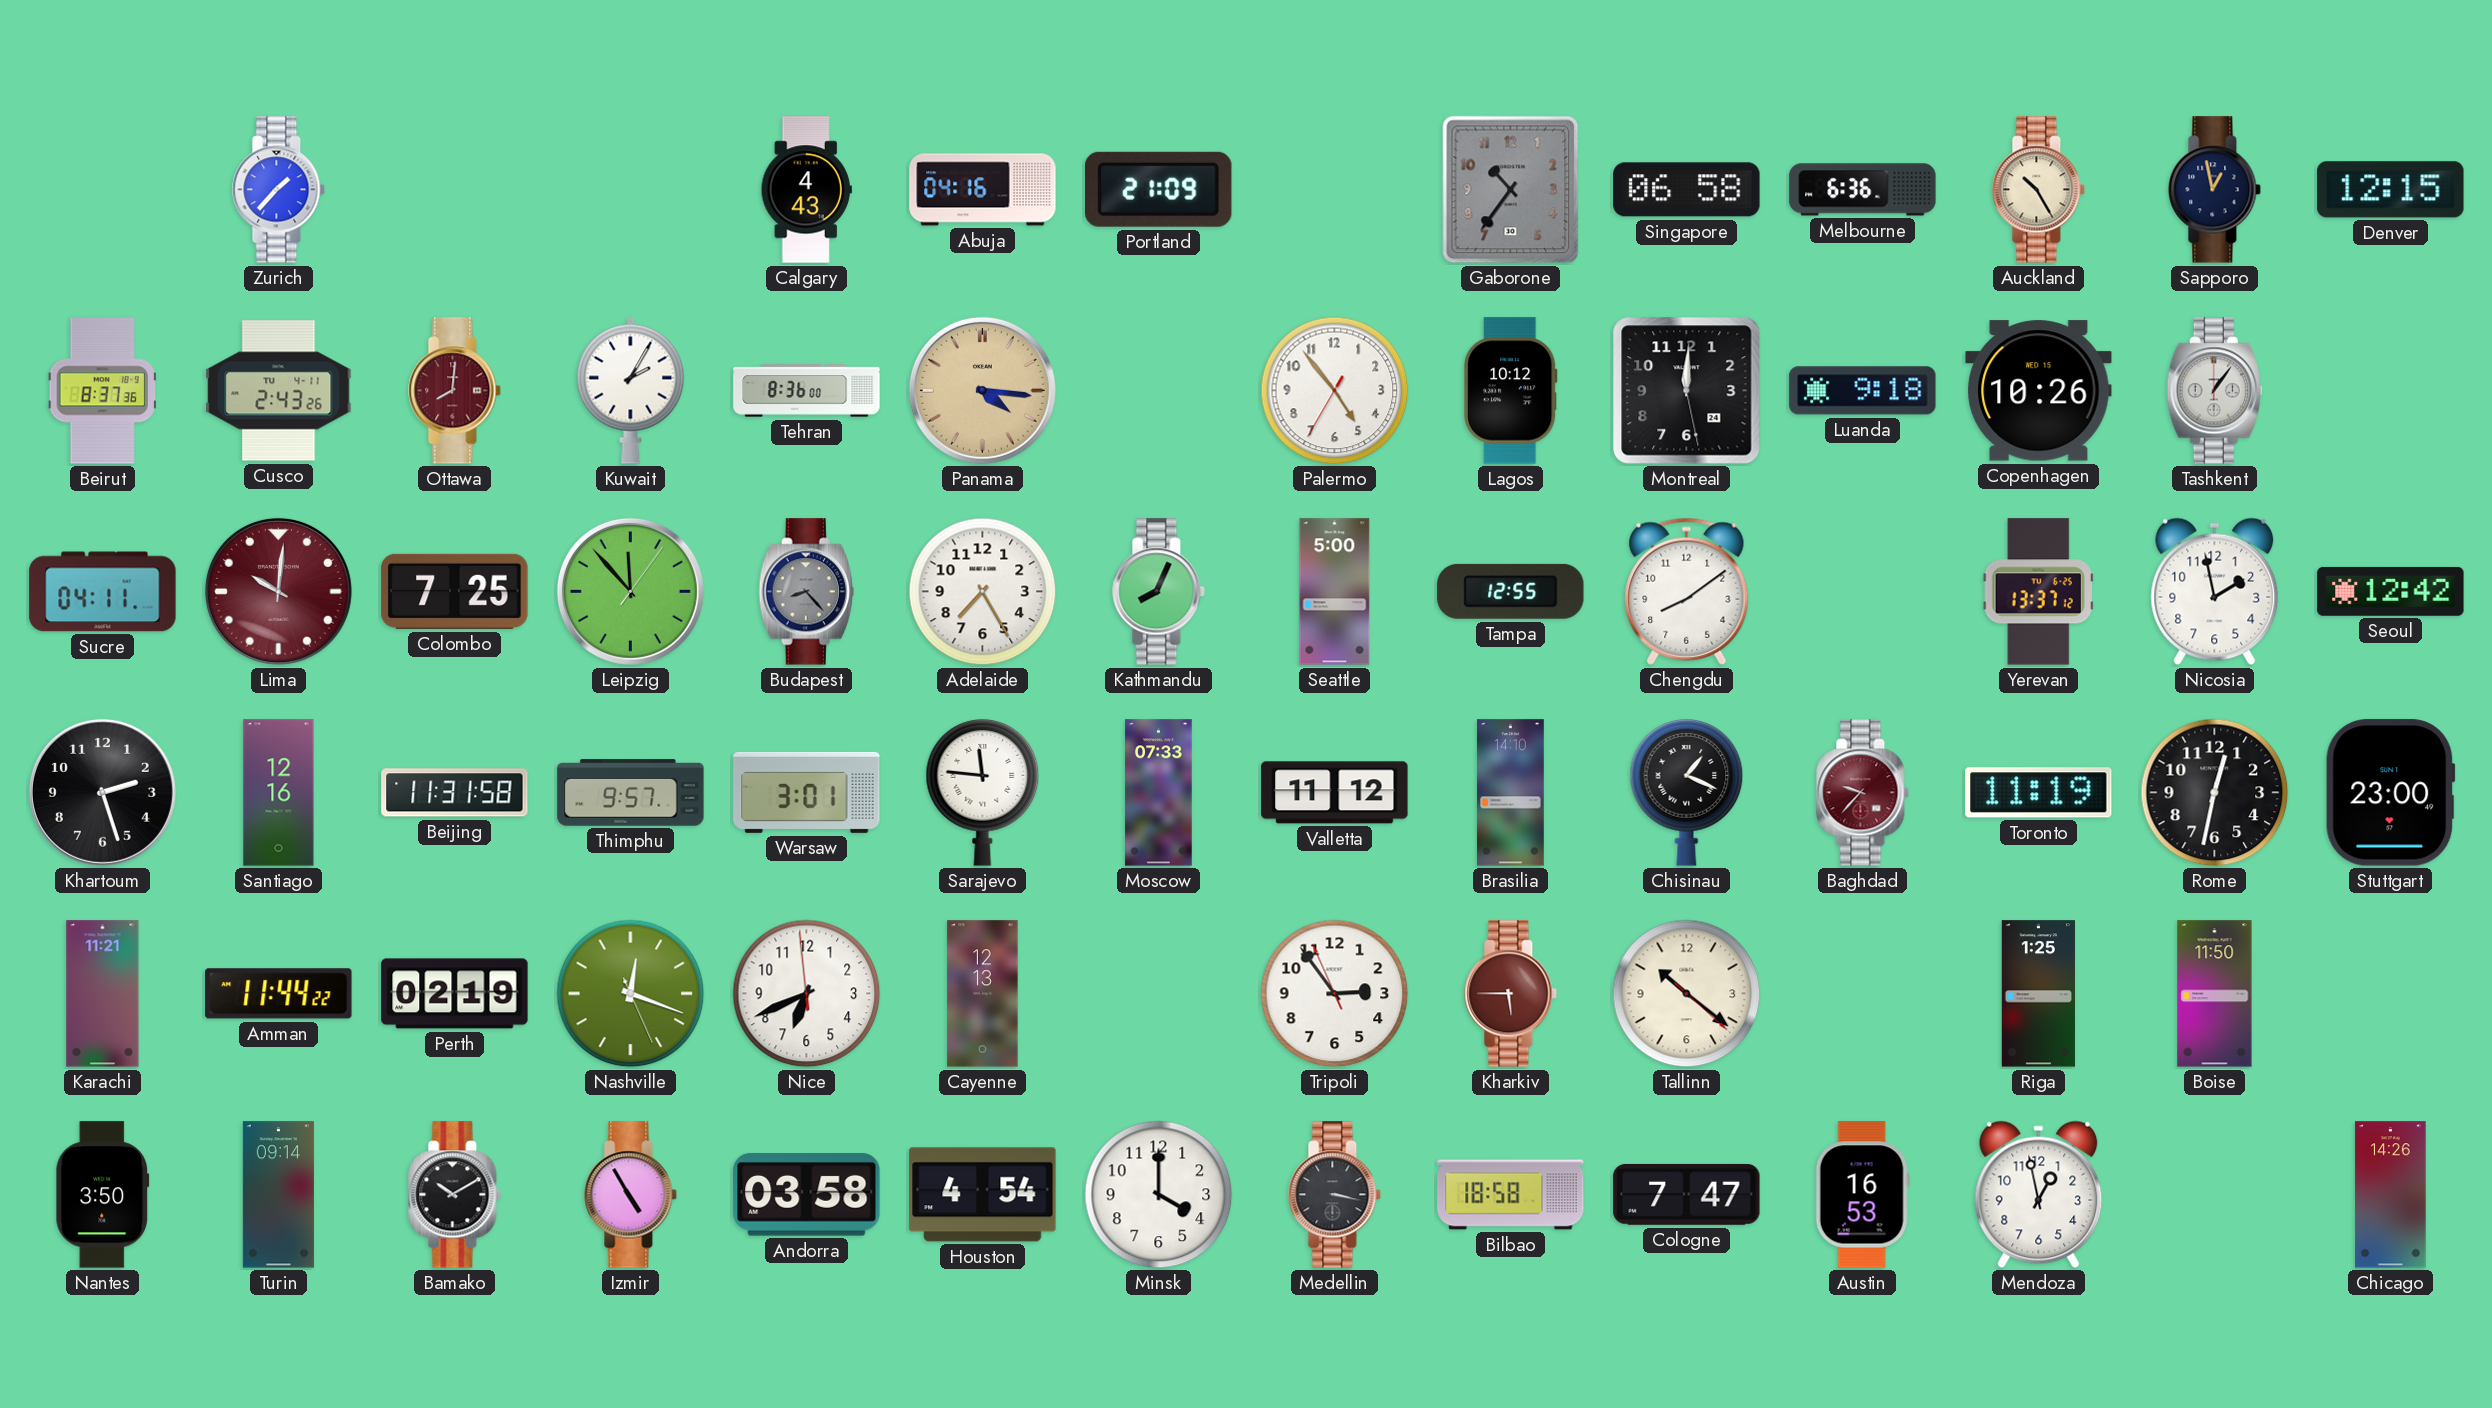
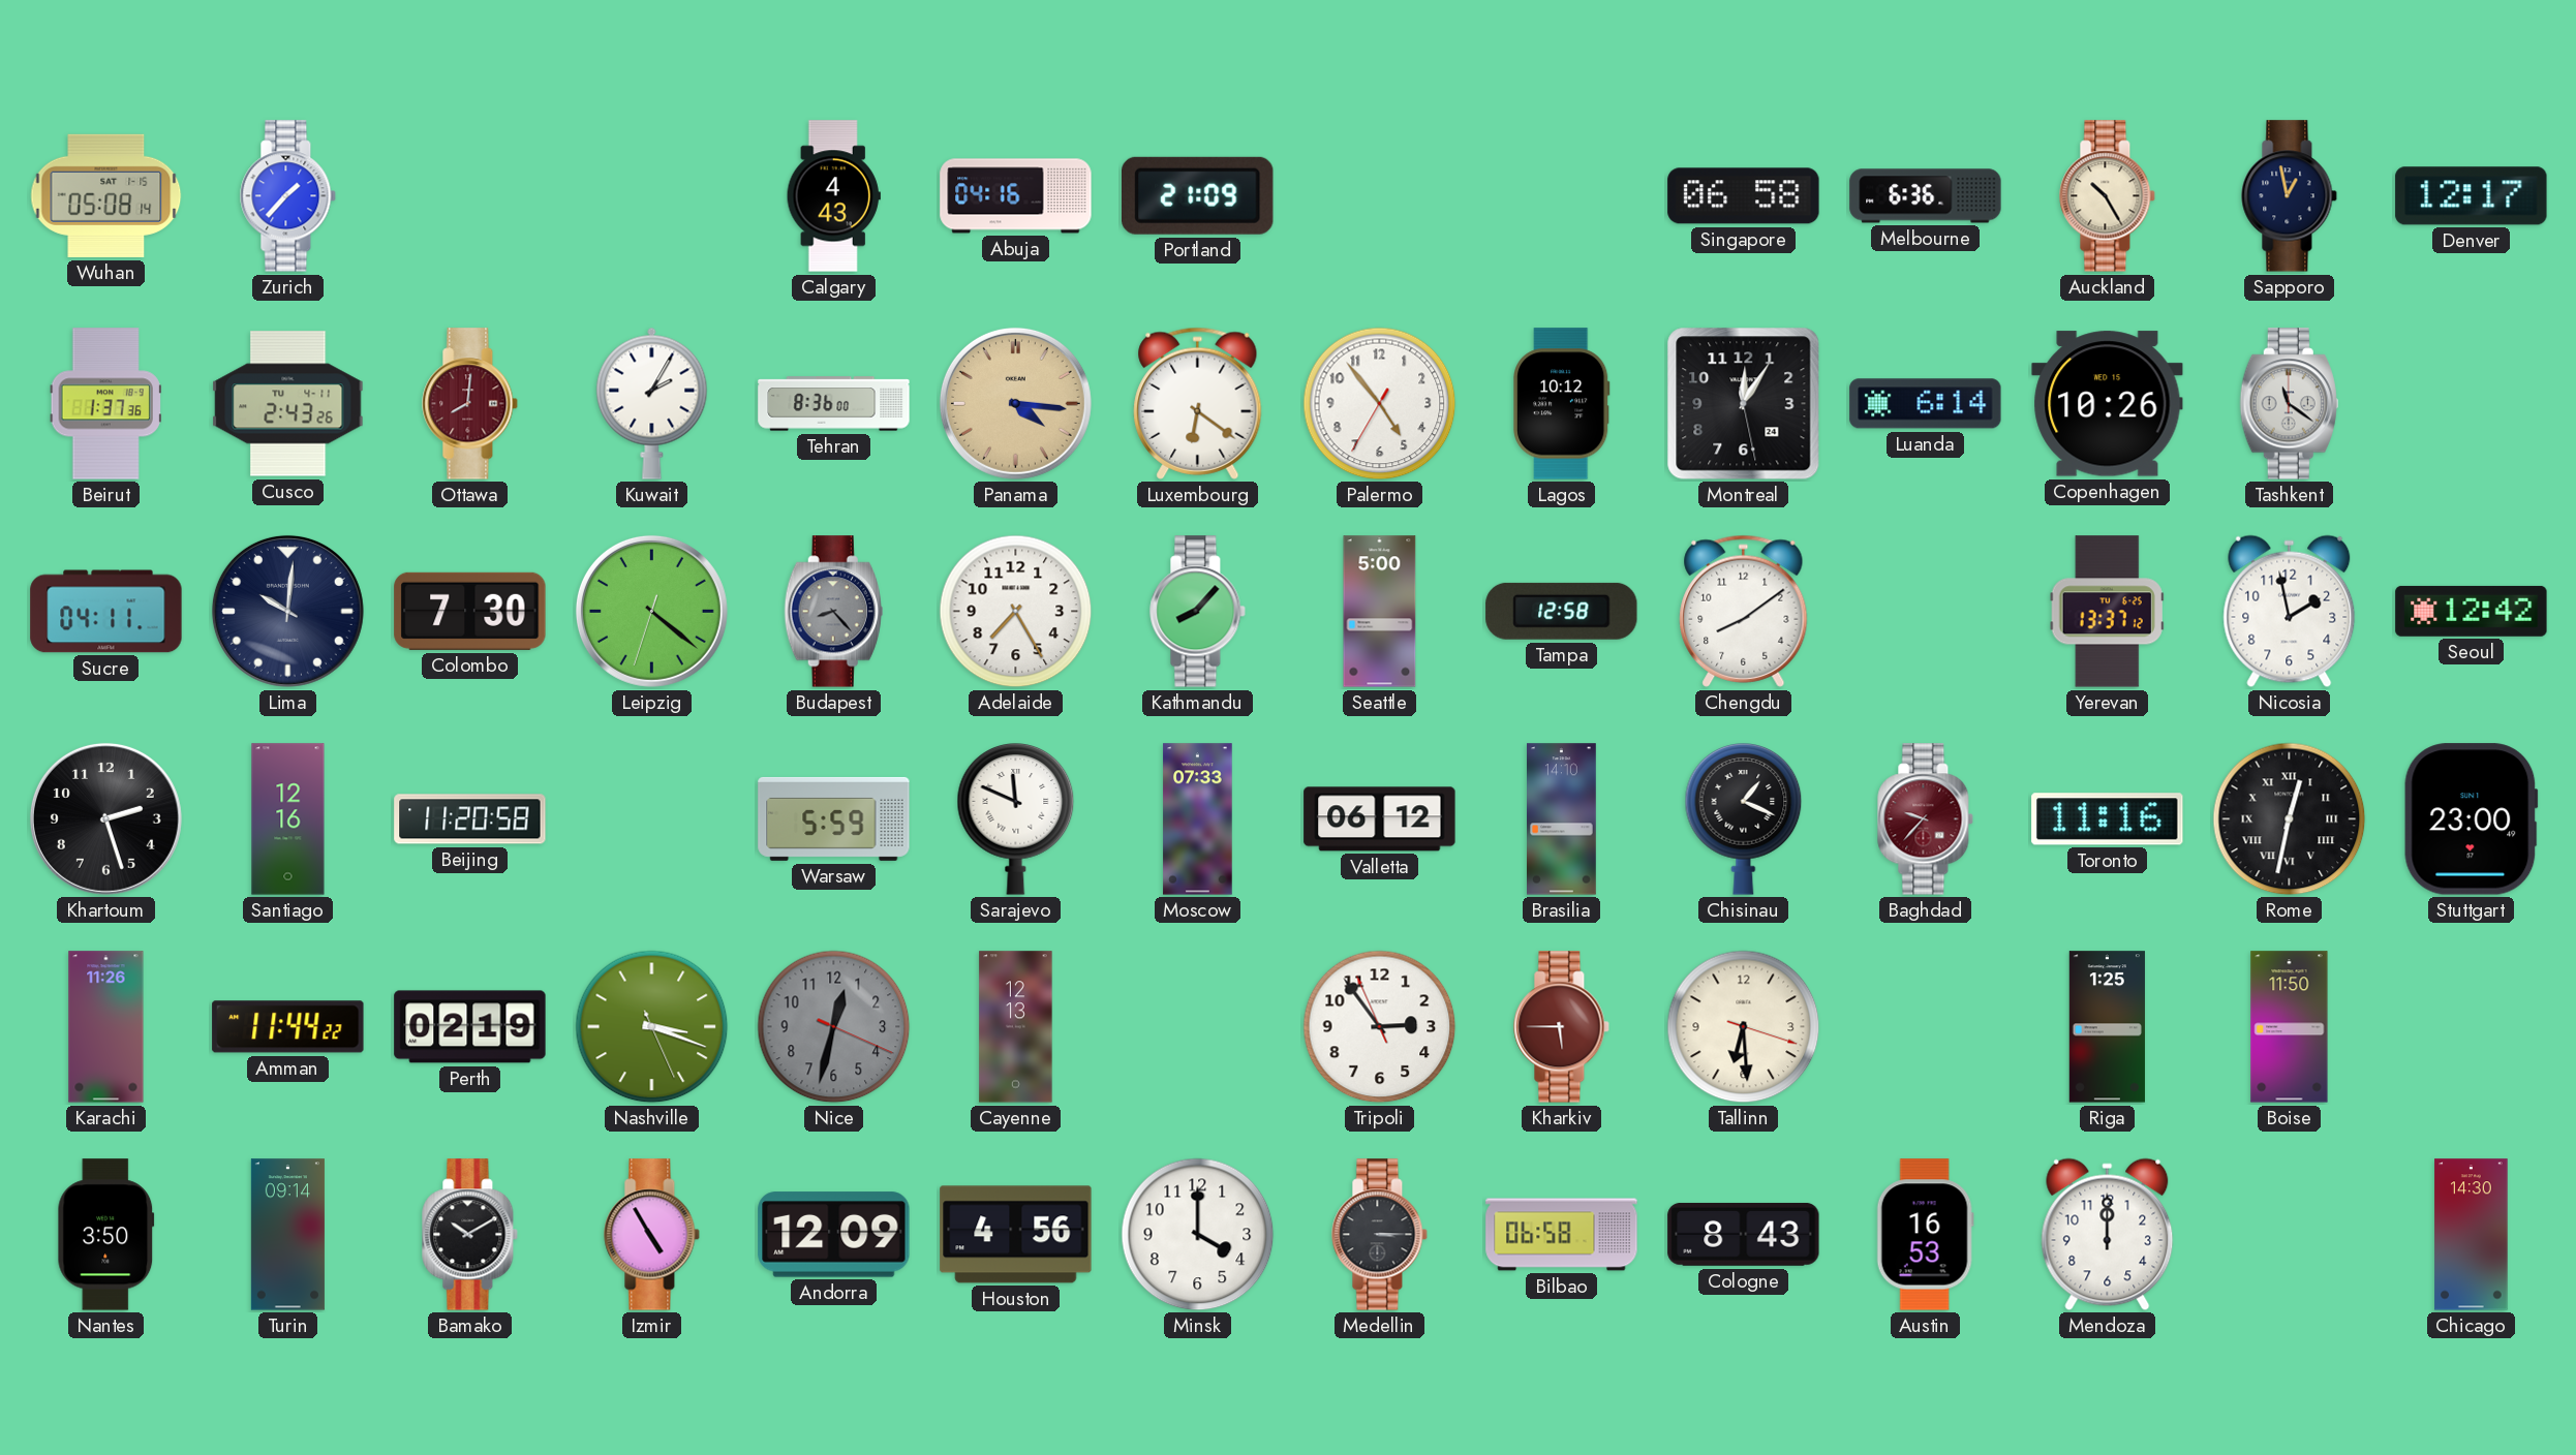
Wuhan: none -> 05:08 (106, 195)
Gaborone: 10:36 -> none (1511, 190)
Denver: 12:15 -> 12:17 (2472, 196)
Beirut: 8:37 -> 1:37 (105, 404)
Luxembourg: none -> 6:21 (1198, 403)
Montreal: 12:00 -> 12:05 (1744, 404)
Luanda: 9:18 -> 6:14 (1926, 404)
Tashkent: 1:06 -> 11:21 (2289, 404)
Lima dial: burgundy -> navy (287, 611)
Colombo: 7:25 -> 7:30 (470, 611)
Leipzig: 11:53 -> 4:21 (651, 611)
Kathmandu: 8:04 -> 8:07 (1198, 612)
Tampa: 12:55 -> 12:58 (1562, 611)
Beijing: 11:31 -> 11:20 (470, 819)
Thimphu: 9:57 -> none (631, 793)
Warsaw: 3:01 -> 5:59 (834, 818)
Sarajevo: 11:46 -> 11:49 (1016, 819)
Valletta: 11:12 -> 06:12 (1380, 819)
Toronto: 11:19 -> 11:16 (2108, 819)
Rome numerals: Arabic -> Roman (2290, 819)
Karachi: 11:21 -> 11:26 (106, 1027)
Nashville: 12:18 -> 3:18 (652, 1027)
Nice: 6:40 -> 12:32 (834, 1027)
Nice dial: white -> grey (834, 1027)
Tallinn: 10:21 -> 6:29 (1744, 1027)
Andorra: 03:58 -> 12:09 (834, 1235)
Houston: 4:54 -> 4:56 (1016, 1235)
Medellin: 3:17 -> 3:15 (1380, 1235)
Bilbao: 18:58 -> 06:58 (1562, 1235)
Cologne: 7:47 -> 8:43 (1744, 1234)
Mendoza: 12:58 -> 12:00 (2108, 1235)
Chicago: 14:26 -> 14:30 (2472, 1235)
